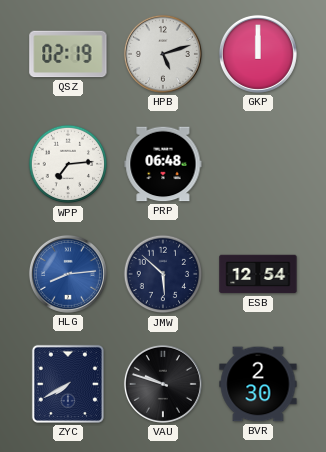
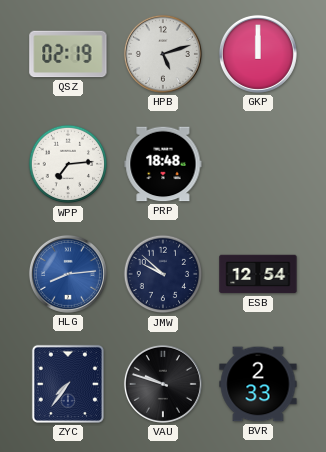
PRP: 06:48 -> 18:48 (163, 164)
JMW: 5:52 -> 9:52 (163, 274)
ZYC: 7:40 -> 7:36 (68, 384)
BVR: 2:30 -> 2:33 (258, 384)
